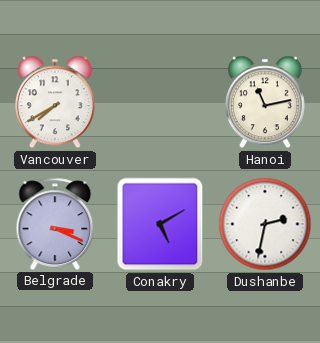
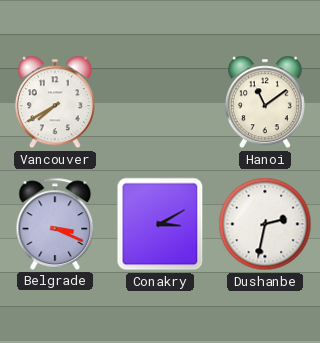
Hanoi: 11:13 -> 11:09 (265, 102)
Conakry: 5:10 -> 3:10 (160, 224)
